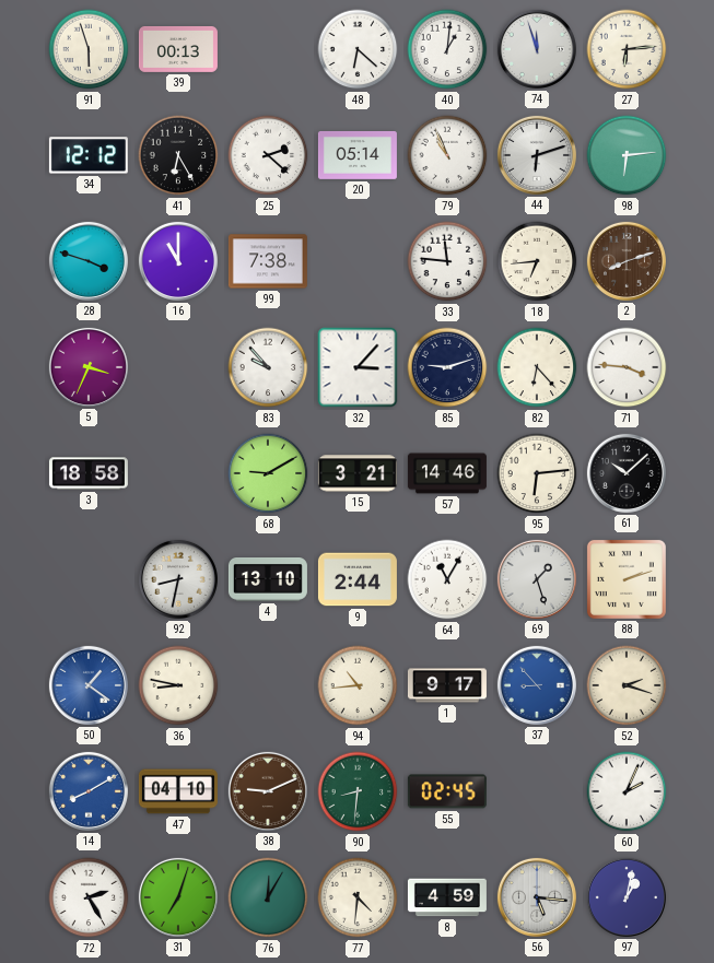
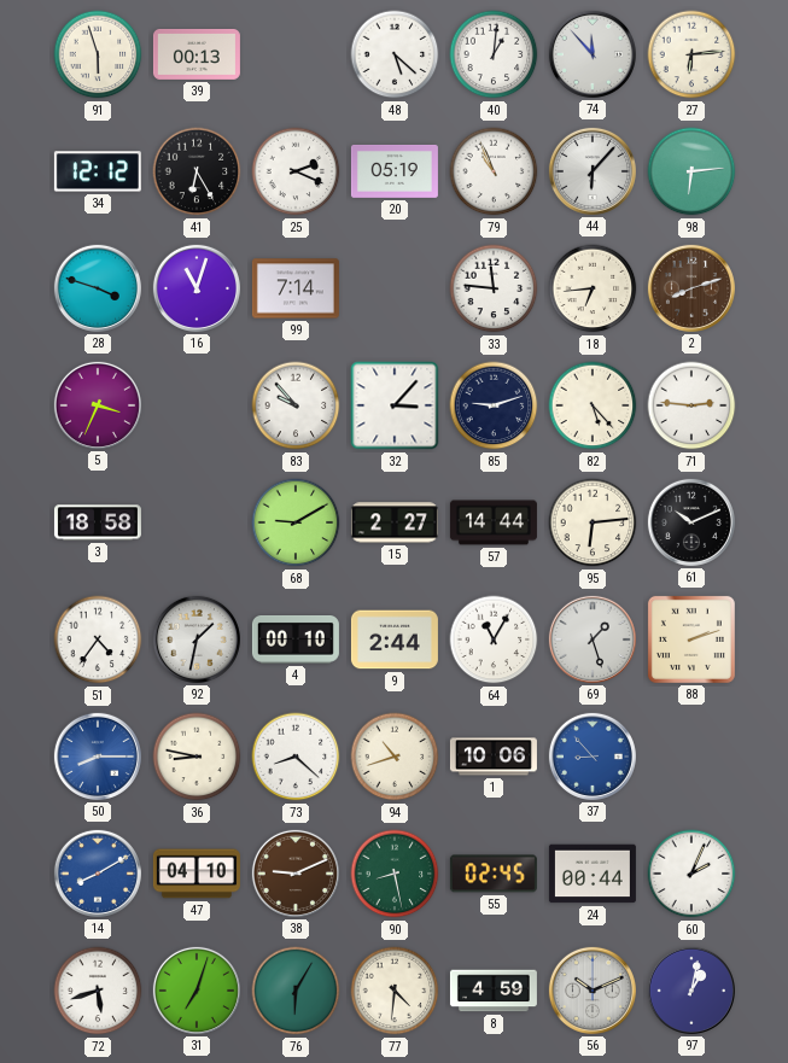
48: 6:22 -> 5:22 (395, 54)
74: 11:57 -> 11:53 (593, 54)
25: 2:22 -> 2:19 (296, 171)
20: 05:14 -> 05:19 (395, 171)
44: 6:12 -> 6:07 (593, 171)
16: 11:00 -> 11:03 (197, 288)
99: 7:38 -> 7:14 (296, 288)
82: 6:23 -> 5:23 (593, 405)
71: 3:46 -> 2:46 (691, 405)
15: 3:21 -> 2:27 (395, 522)
57: 14:46 -> 14:44 (494, 522)
61: 10:08 -> 10:11 (691, 522)
51: none -> 4:36 (98, 639)
92: 8:32 -> 1:32 (197, 639)
4: 13:10 -> 00:10 (296, 641)
50: 1:21 -> 8:15 (98, 757)
73: none -> 8:22 (296, 757)
94: 10:44 -> 10:42 (395, 757)
1: 9:17 -> 10:06 (494, 757)
52: 2:18 -> none (627, 685)
90: 8:31 -> 8:28 (395, 874)
24: none -> 00:44 (593, 874)
72: 2:25 -> 5:42 (98, 991)
76: 12:05 -> 6:05 (296, 991)
56: 5:16 -> 10:11 (593, 991)
